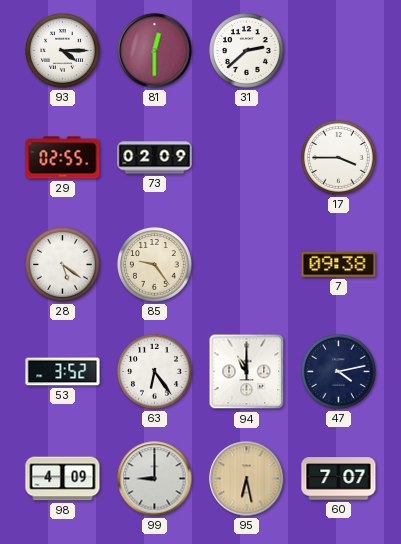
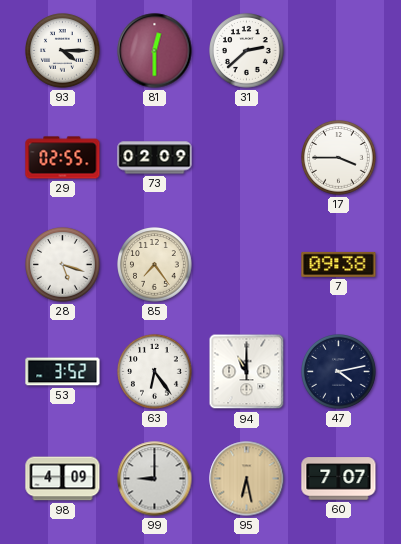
28: 5:21 -> 5:18 (63, 265)
85: 9:24 -> 7:24 (155, 265)
